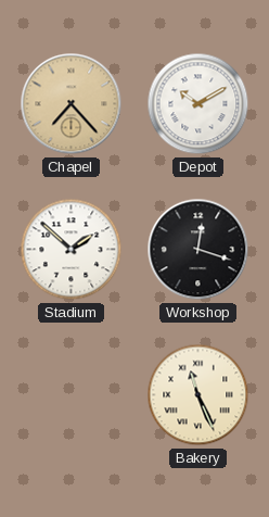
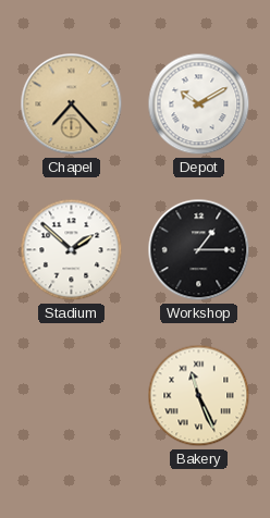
Workshop: 12:18 -> 1:15 (199, 250)
